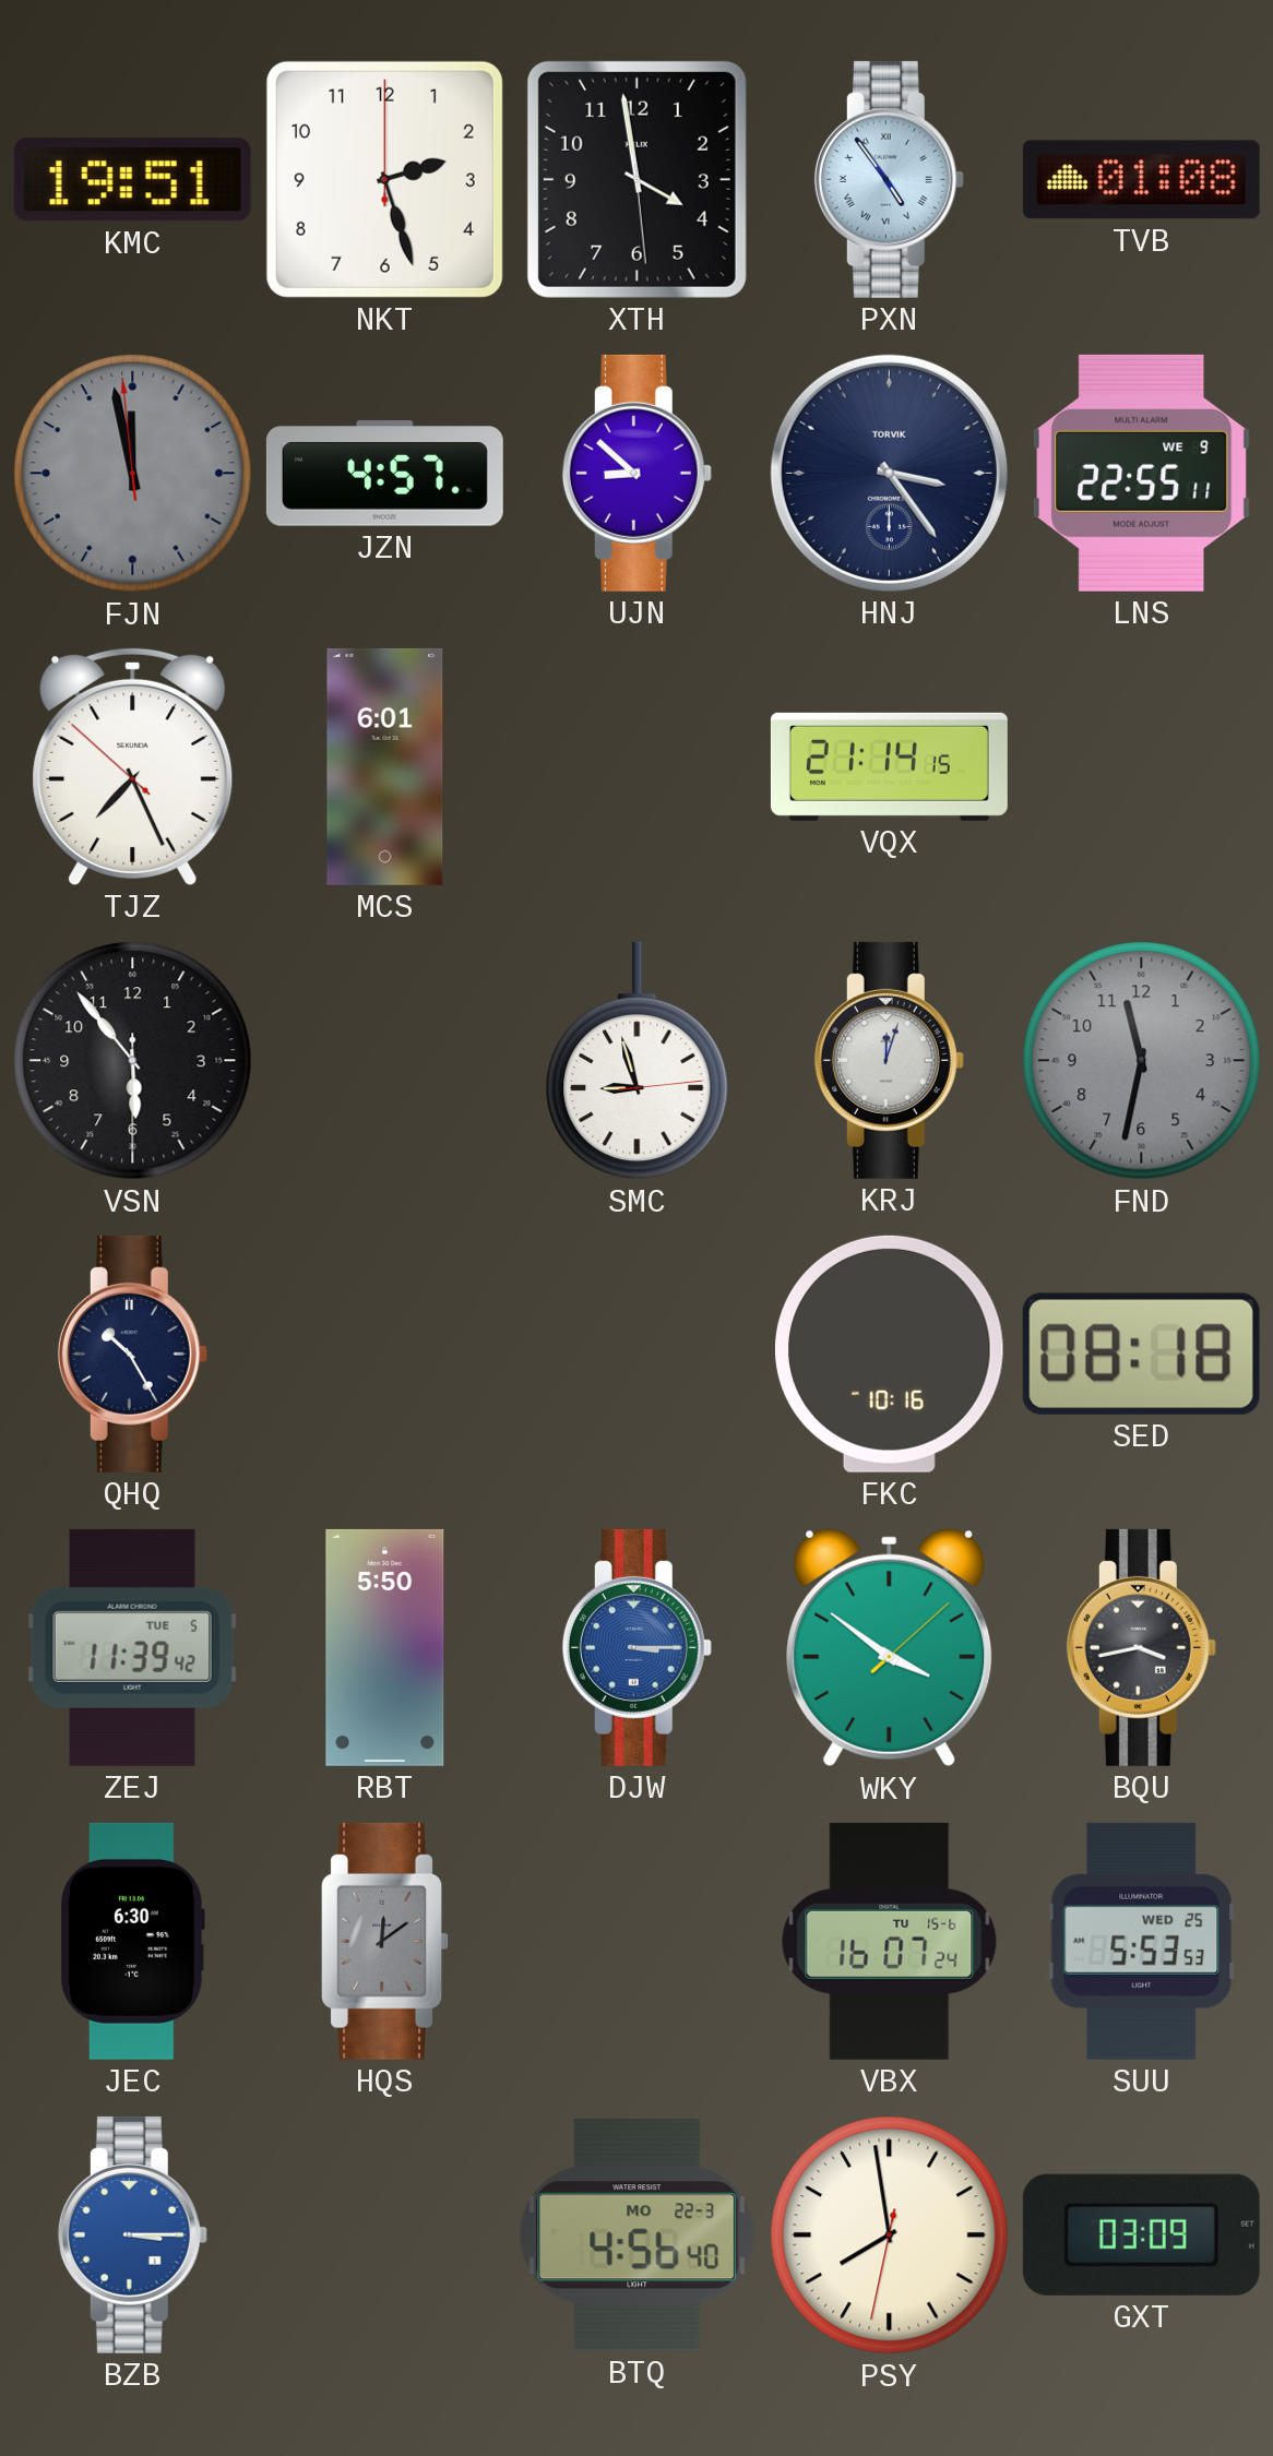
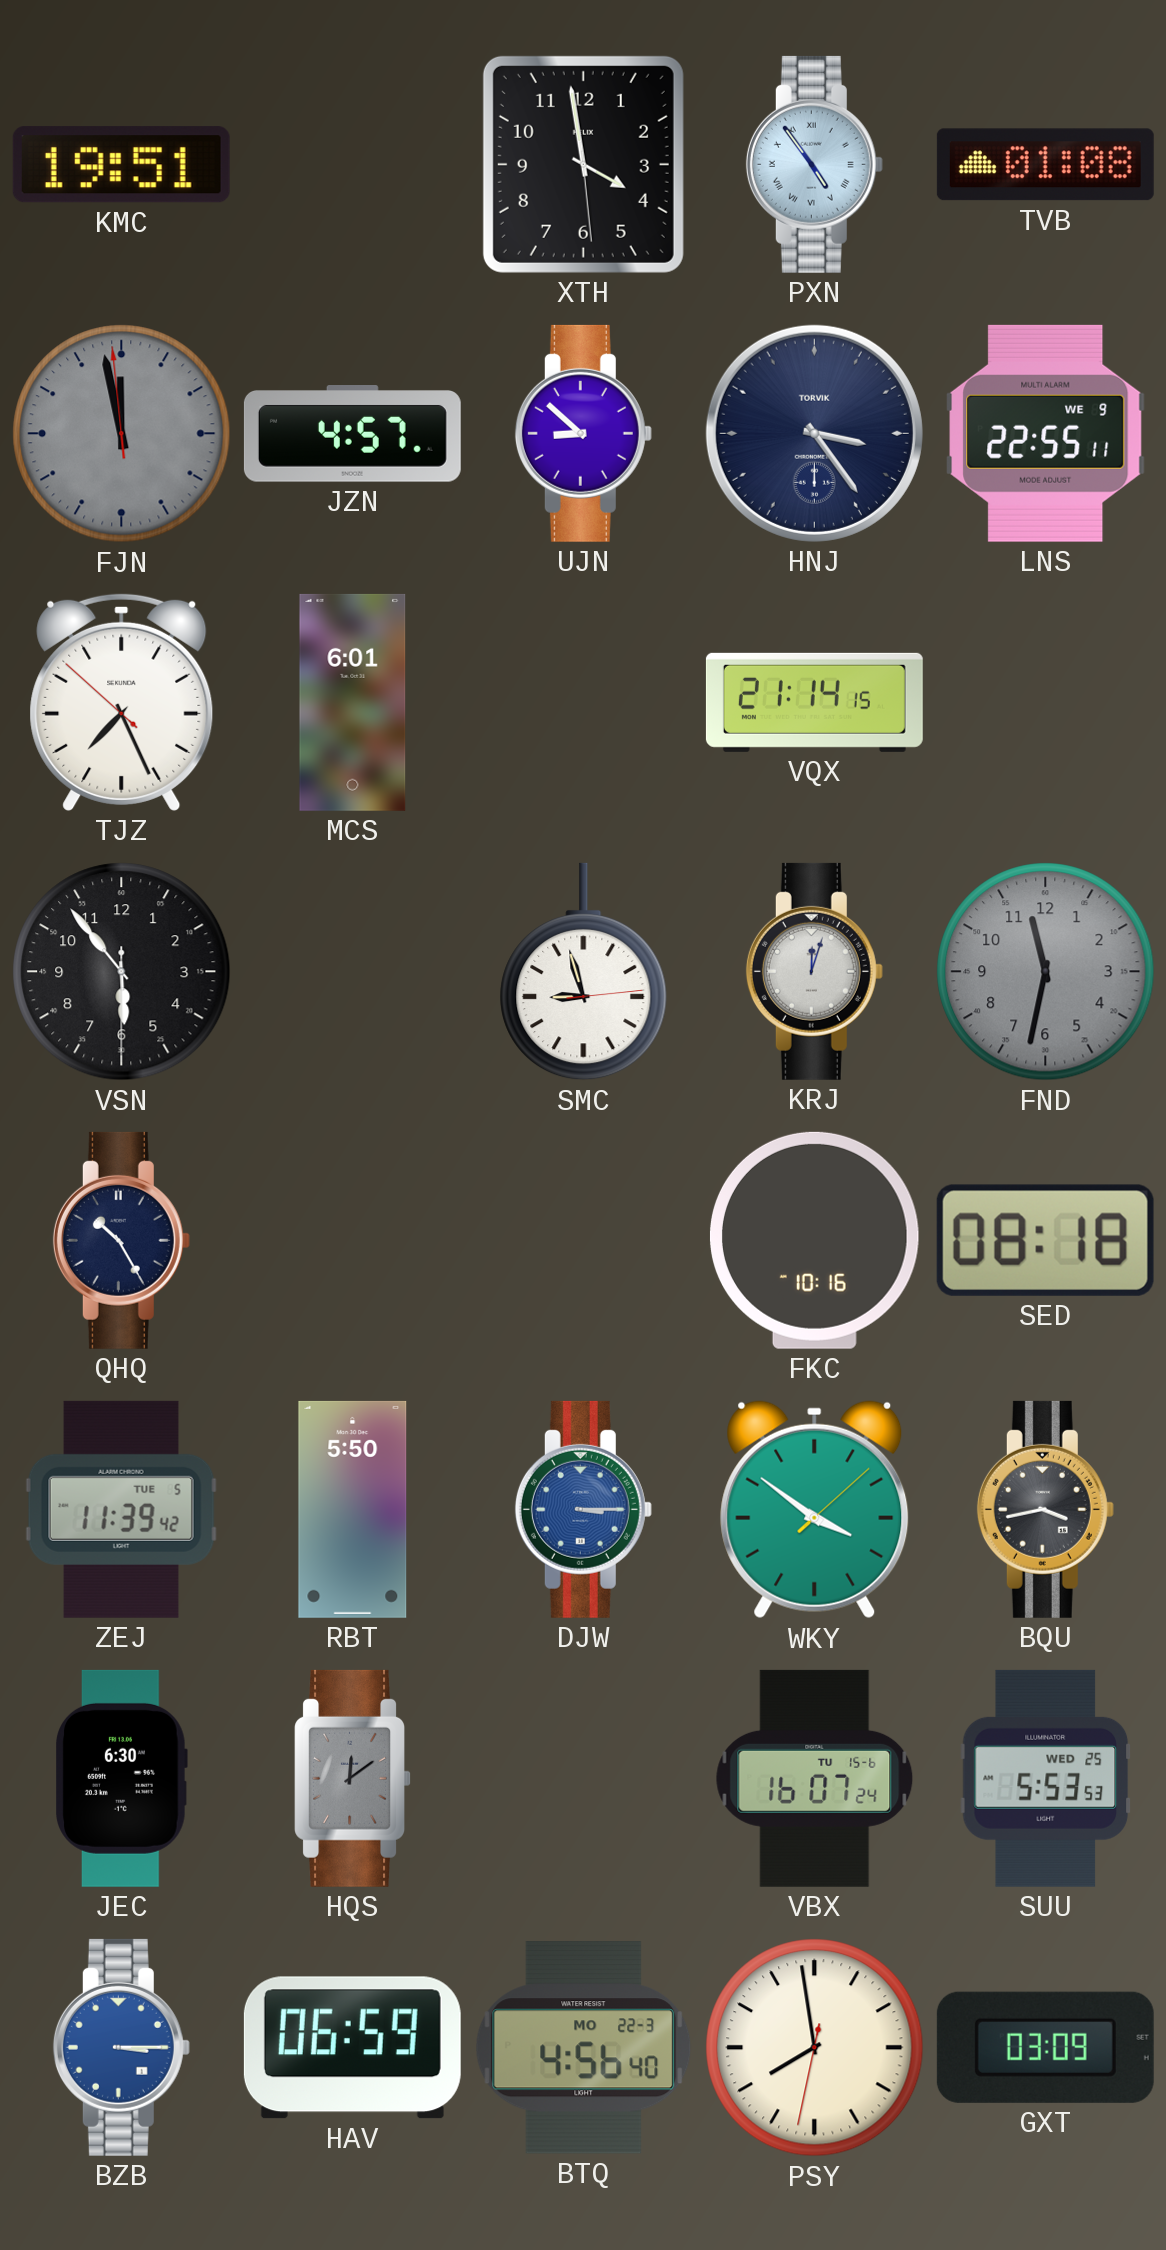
NKT: 2:27 -> none (384, 179)
HAV: none -> 06:59 (352, 2048)
